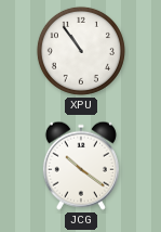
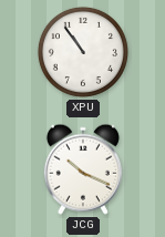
JCG: 10:21 -> 10:19 (83, 169)
